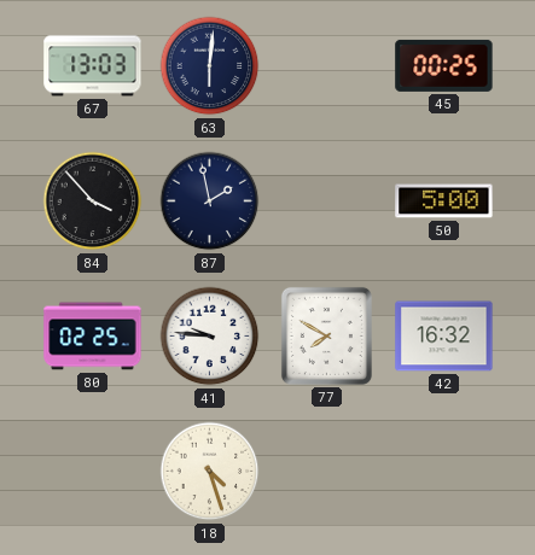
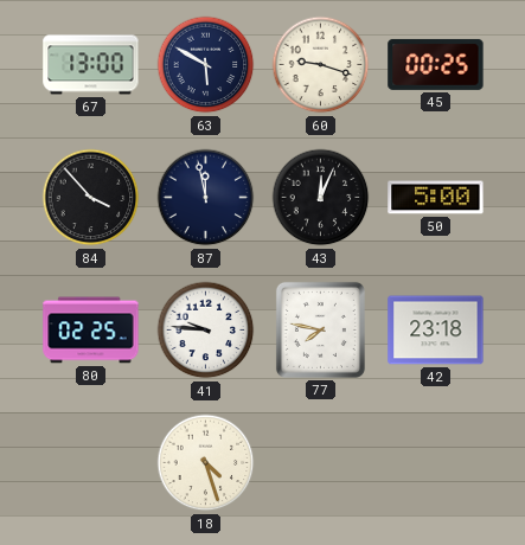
67: 13:03 -> 13:00 (91, 65)
63: 6:01 -> 5:50 (206, 65)
60: none -> 9:18 (321, 65)
87: 1:58 -> 11:58 (206, 198)
43: none -> 12:04 (321, 198)
77: 7:50 -> 7:47 (320, 329)
42: 16:32 -> 23:18 (436, 331)
